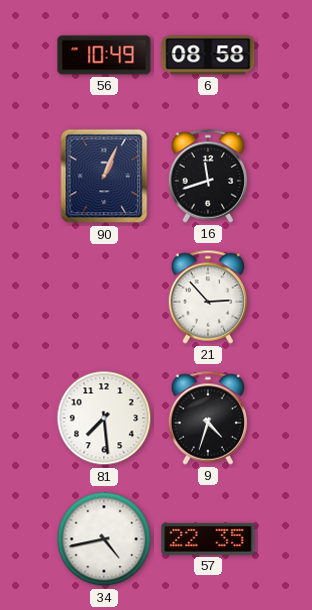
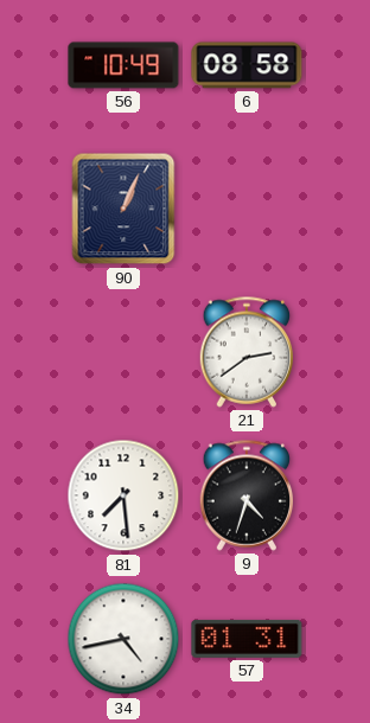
16: 11:42 -> none (208, 176)
21: 2:53 -> 2:39 (247, 352)
57: 22:35 -> 01:31 (247, 639)
